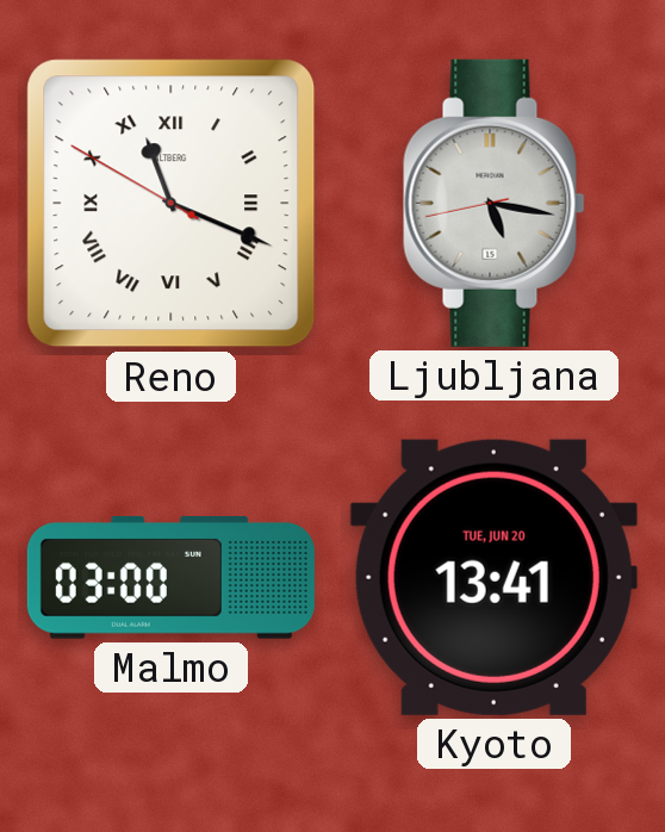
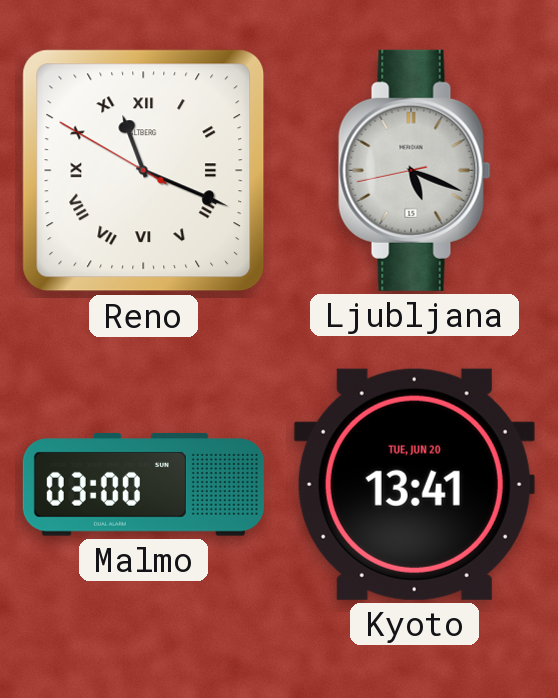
Ljubljana: 5:16 -> 5:18 (415, 170)
